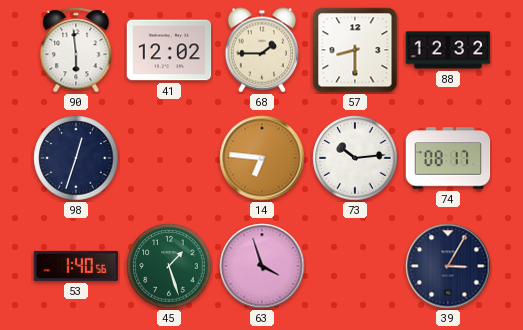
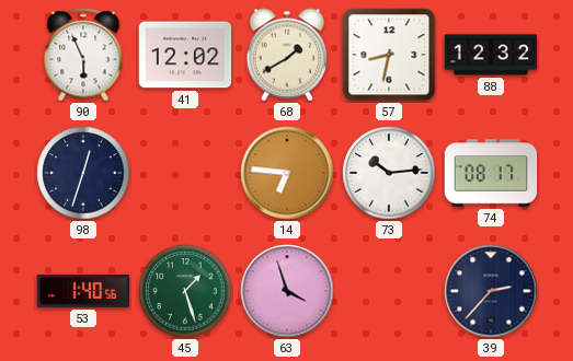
90: 5:59 -> 5:56 (83, 55)
68: 1:45 -> 1:40 (287, 55)
57: 8:30 -> 8:32 (389, 55)
39: 3:05 -> 2:37 (491, 291)
